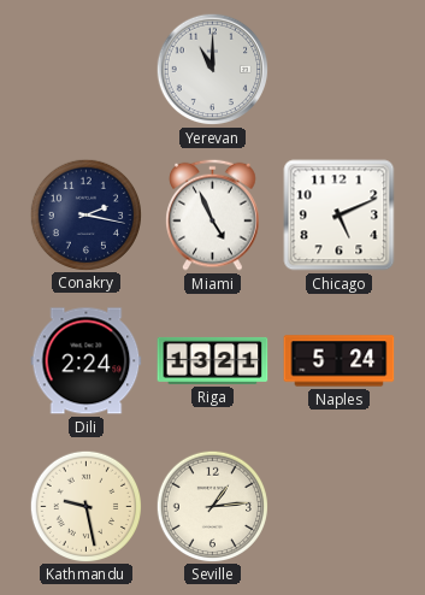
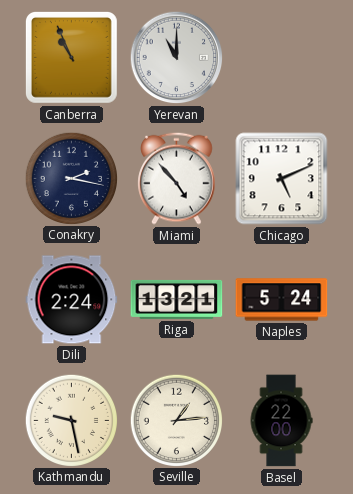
Canberra: none -> 10:56 (71, 57)
Miami: 4:56 -> 4:53 (177, 178)
Basel: none -> 22:00 (281, 421)
